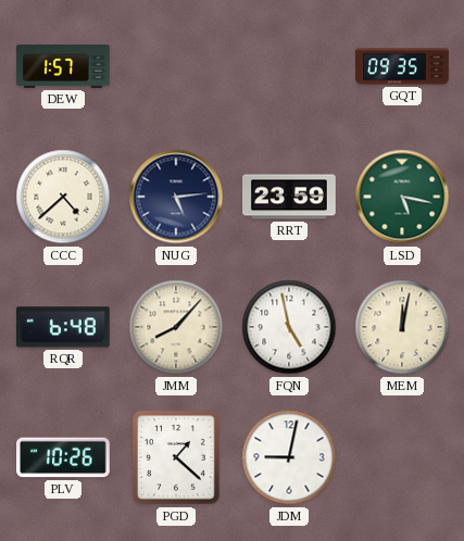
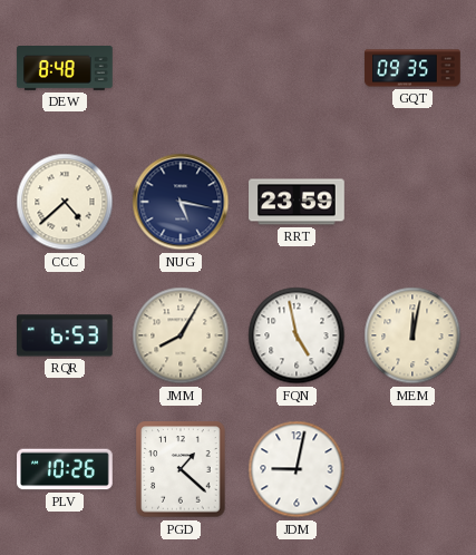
DEW: 1:57 -> 8:48 (65, 69)
NUG: 5:14 -> 5:17 (181, 202)
LSD: 5:17 -> none (402, 197)
RQR: 6:48 -> 6:53 (65, 335)
JMM: 8:07 -> 8:05 (181, 335)
